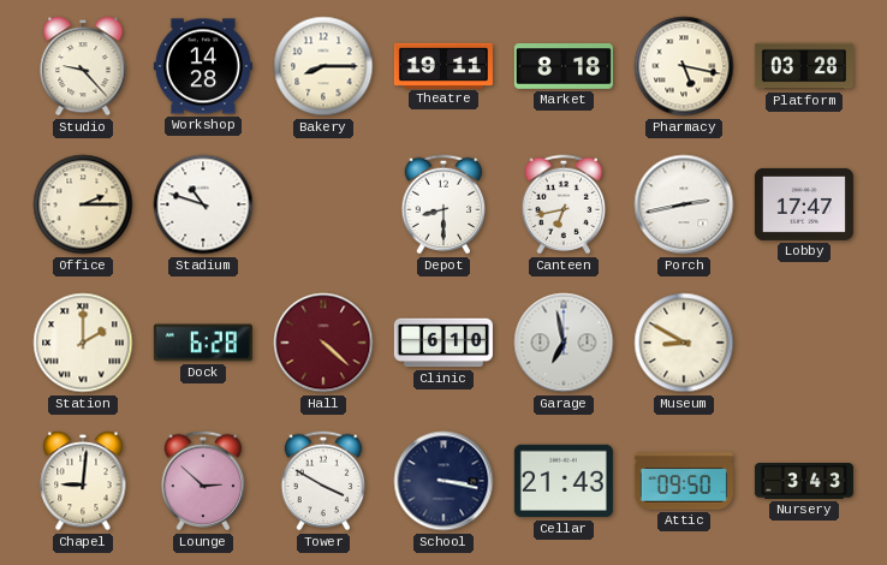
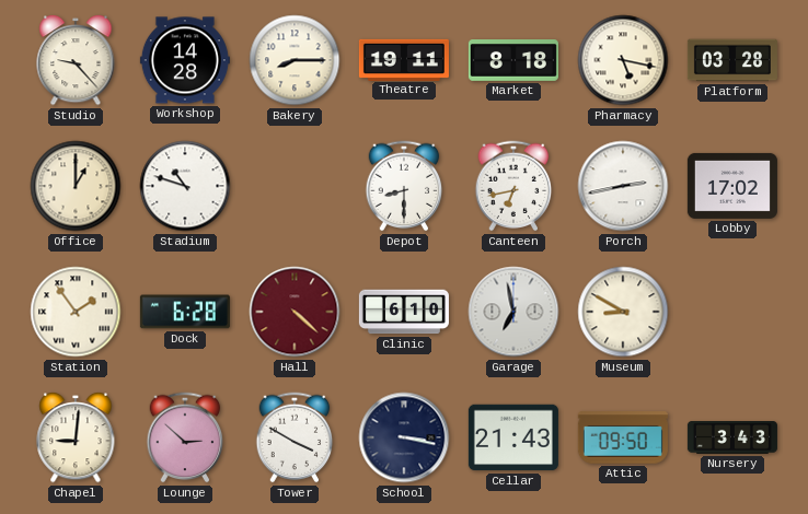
Office: 2:15 -> 1:00 (76, 186)
Lobby: 17:47 -> 17:02 (732, 186)
Station: 2:00 -> 1:54 (76, 312)
